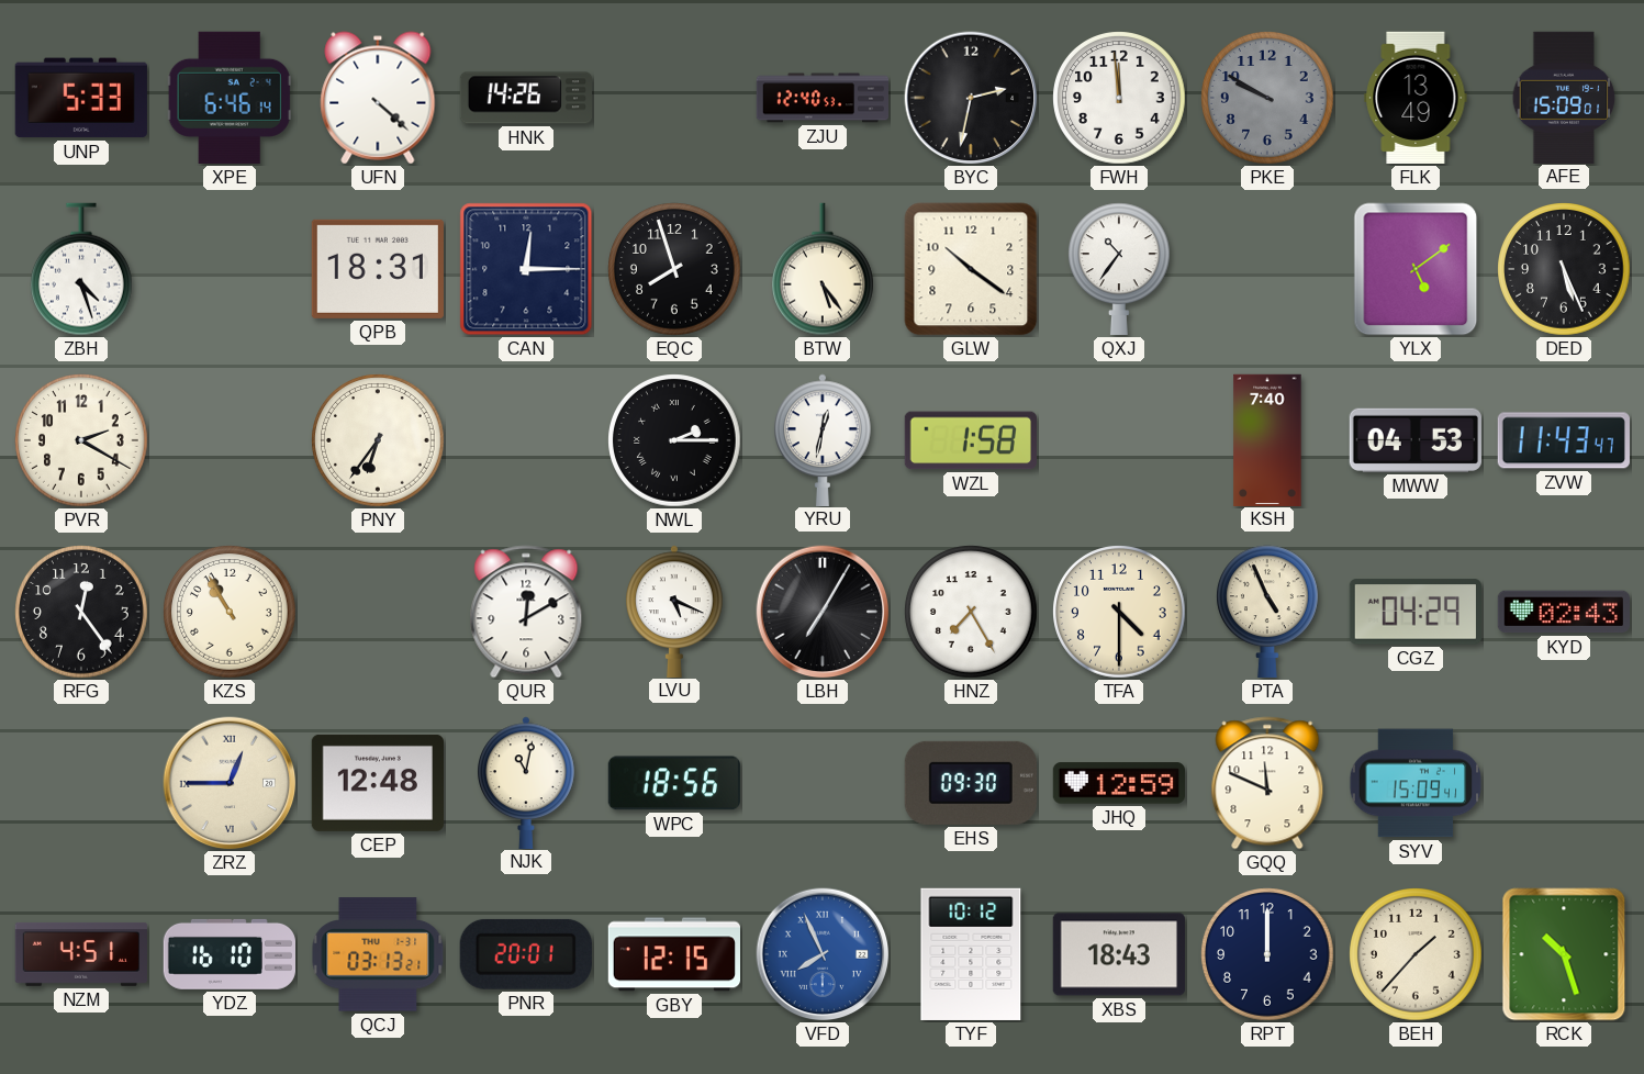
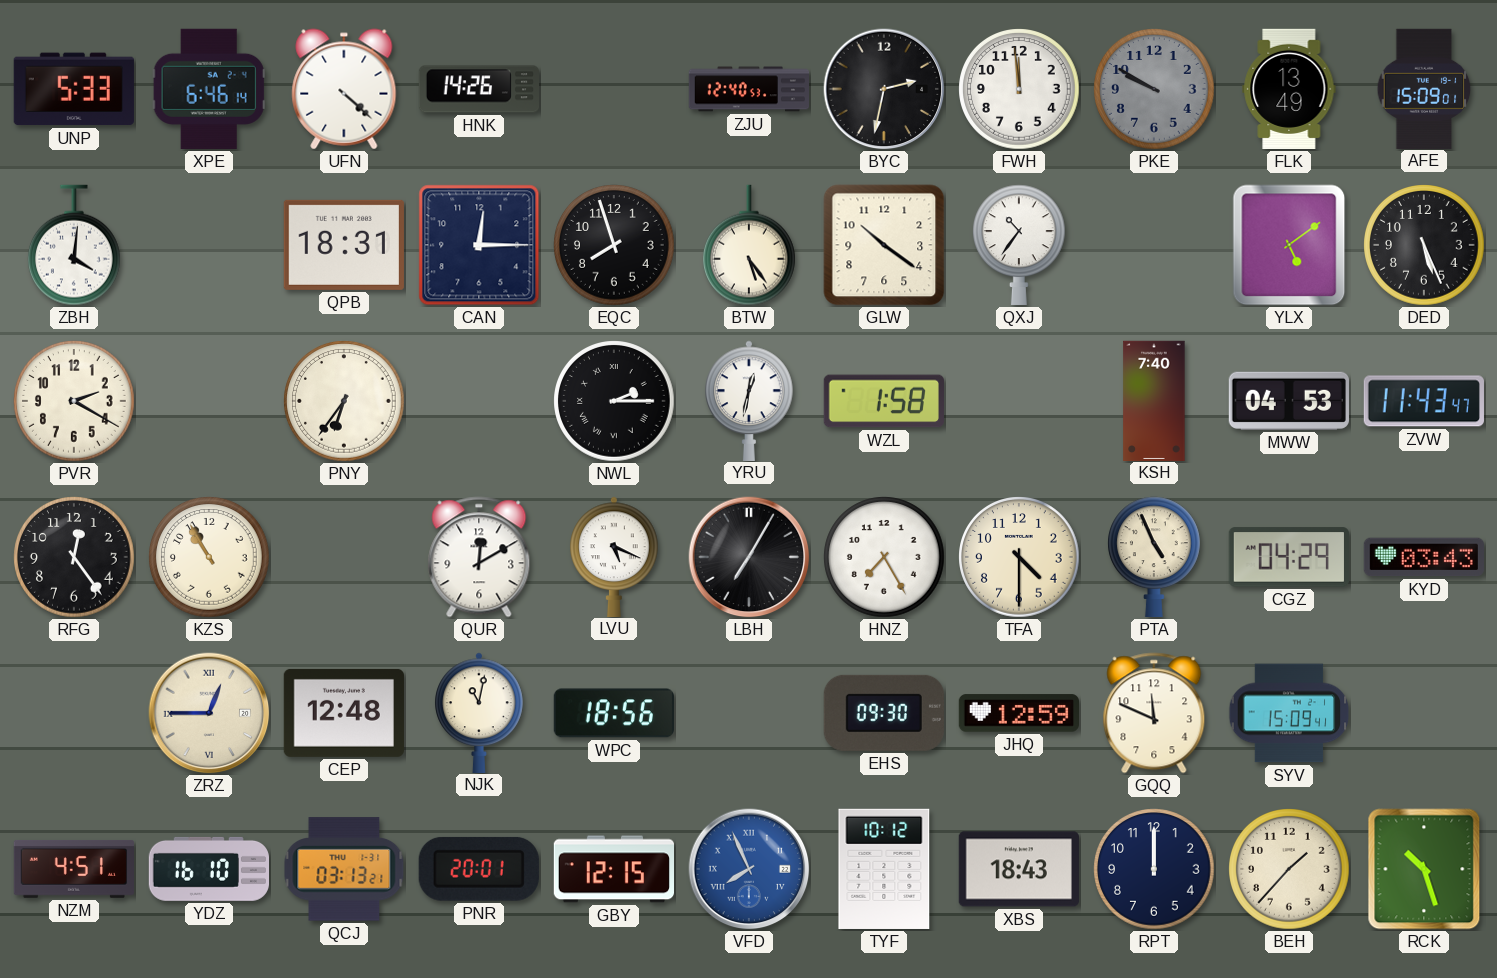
ZBH: 4:27 -> 4:01 (75, 245)
KYD: 02:43 -> 03:43 (1424, 557)
